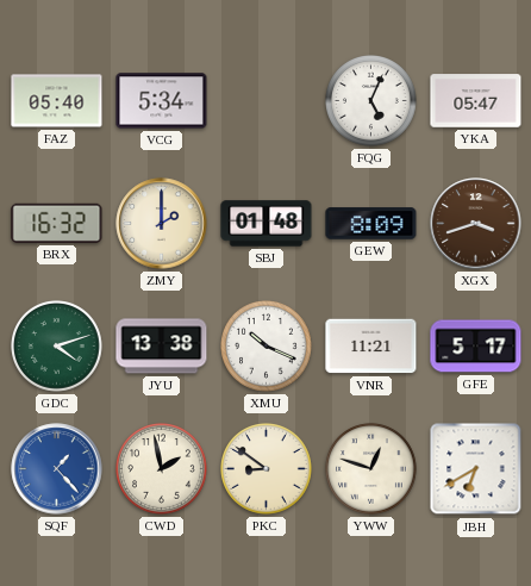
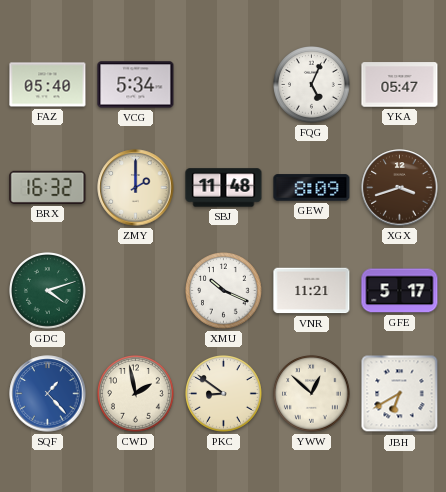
SBJ: 01:48 -> 11:48 (224, 188)
JYU: 13:38 -> none (162, 347)
YWW: 12:48 -> 12:52 (312, 394)
